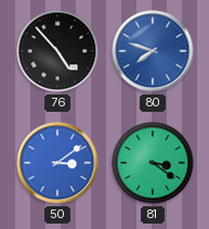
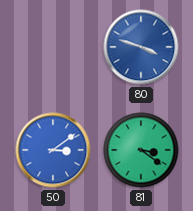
76: 4:53 -> none (57, 51)
80: 7:48 -> 3:48 (141, 47)
